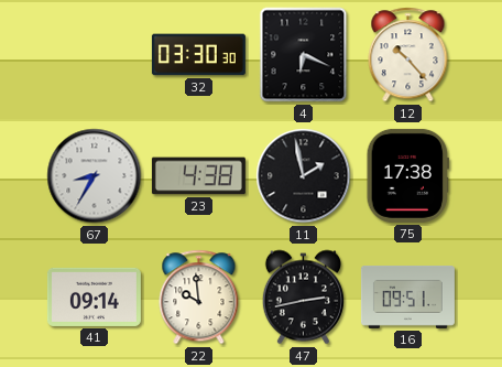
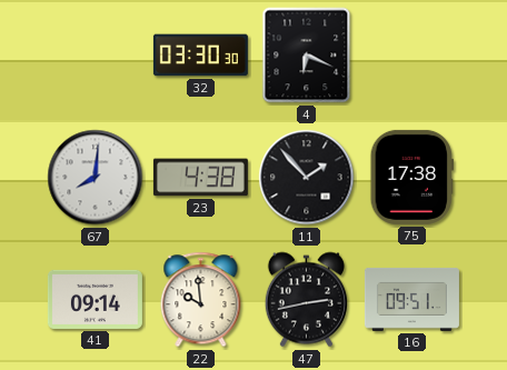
12: 10:23 -> none (408, 55)
67: 8:35 -> 8:01 (96, 178)
11: 1:58 -> 1:53 (307, 178)
